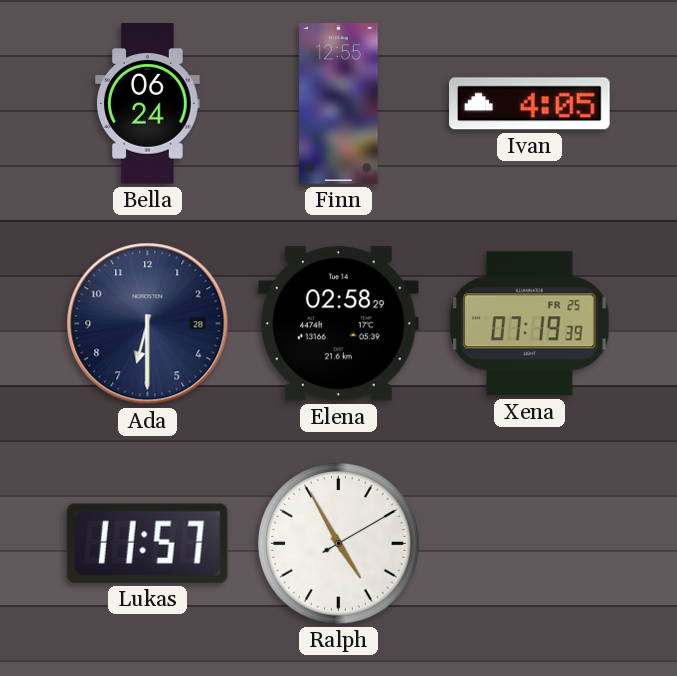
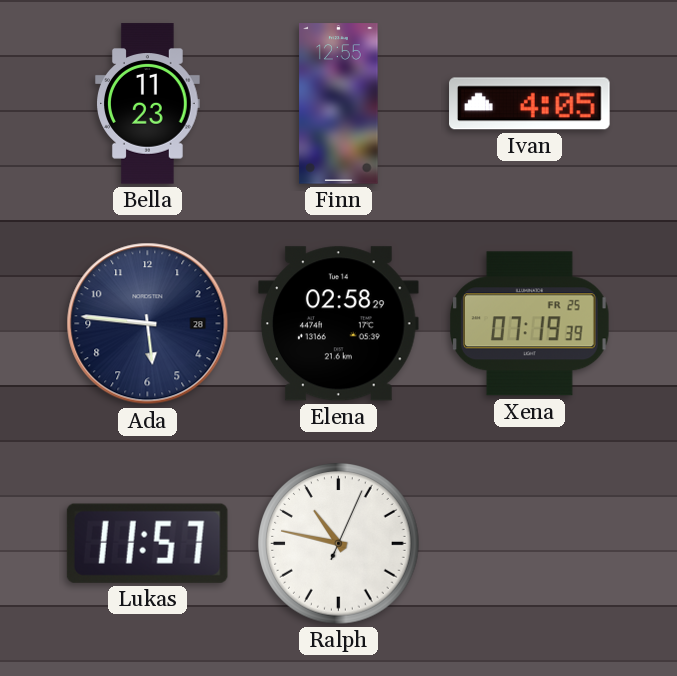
Bella: 06:24 -> 11:23 (148, 104)
Ada: 6:30 -> 5:46 (148, 324)
Ralph: 4:55 -> 10:47 (339, 544)
